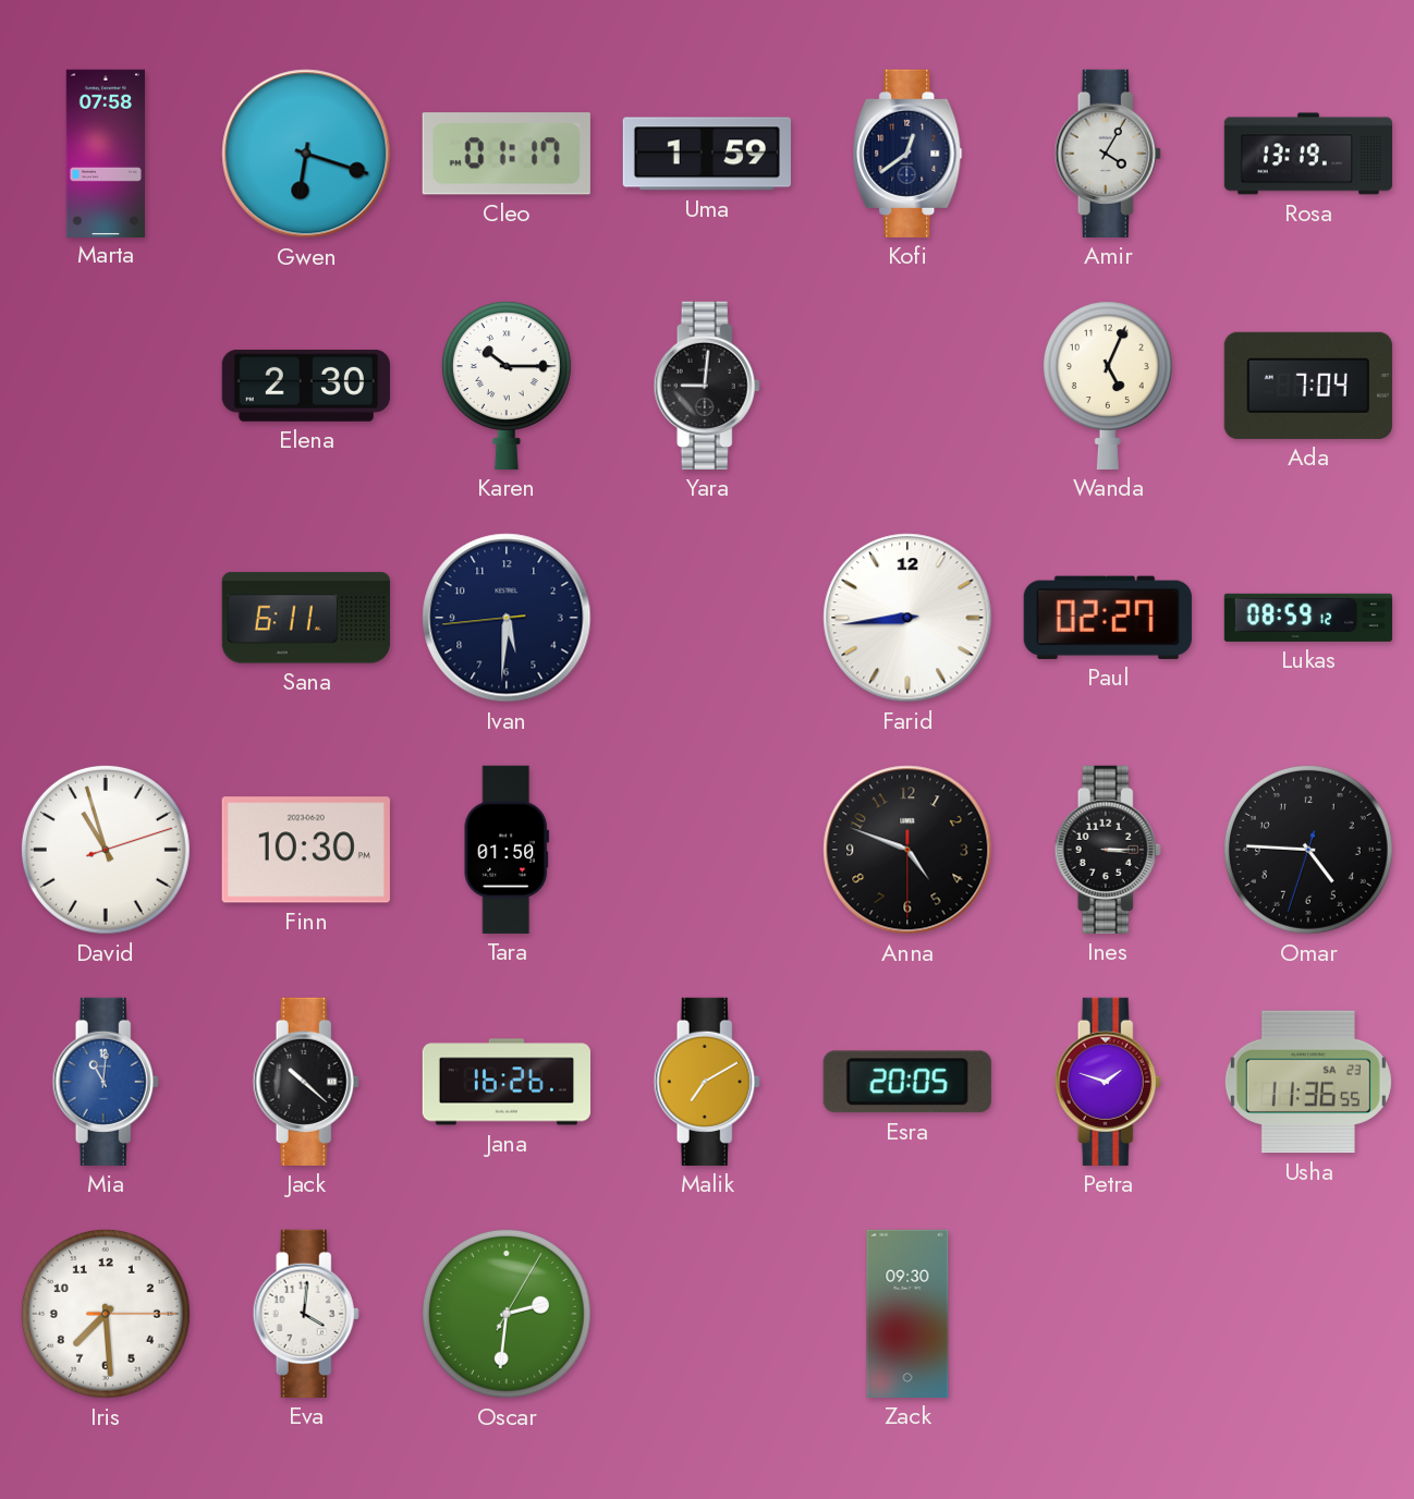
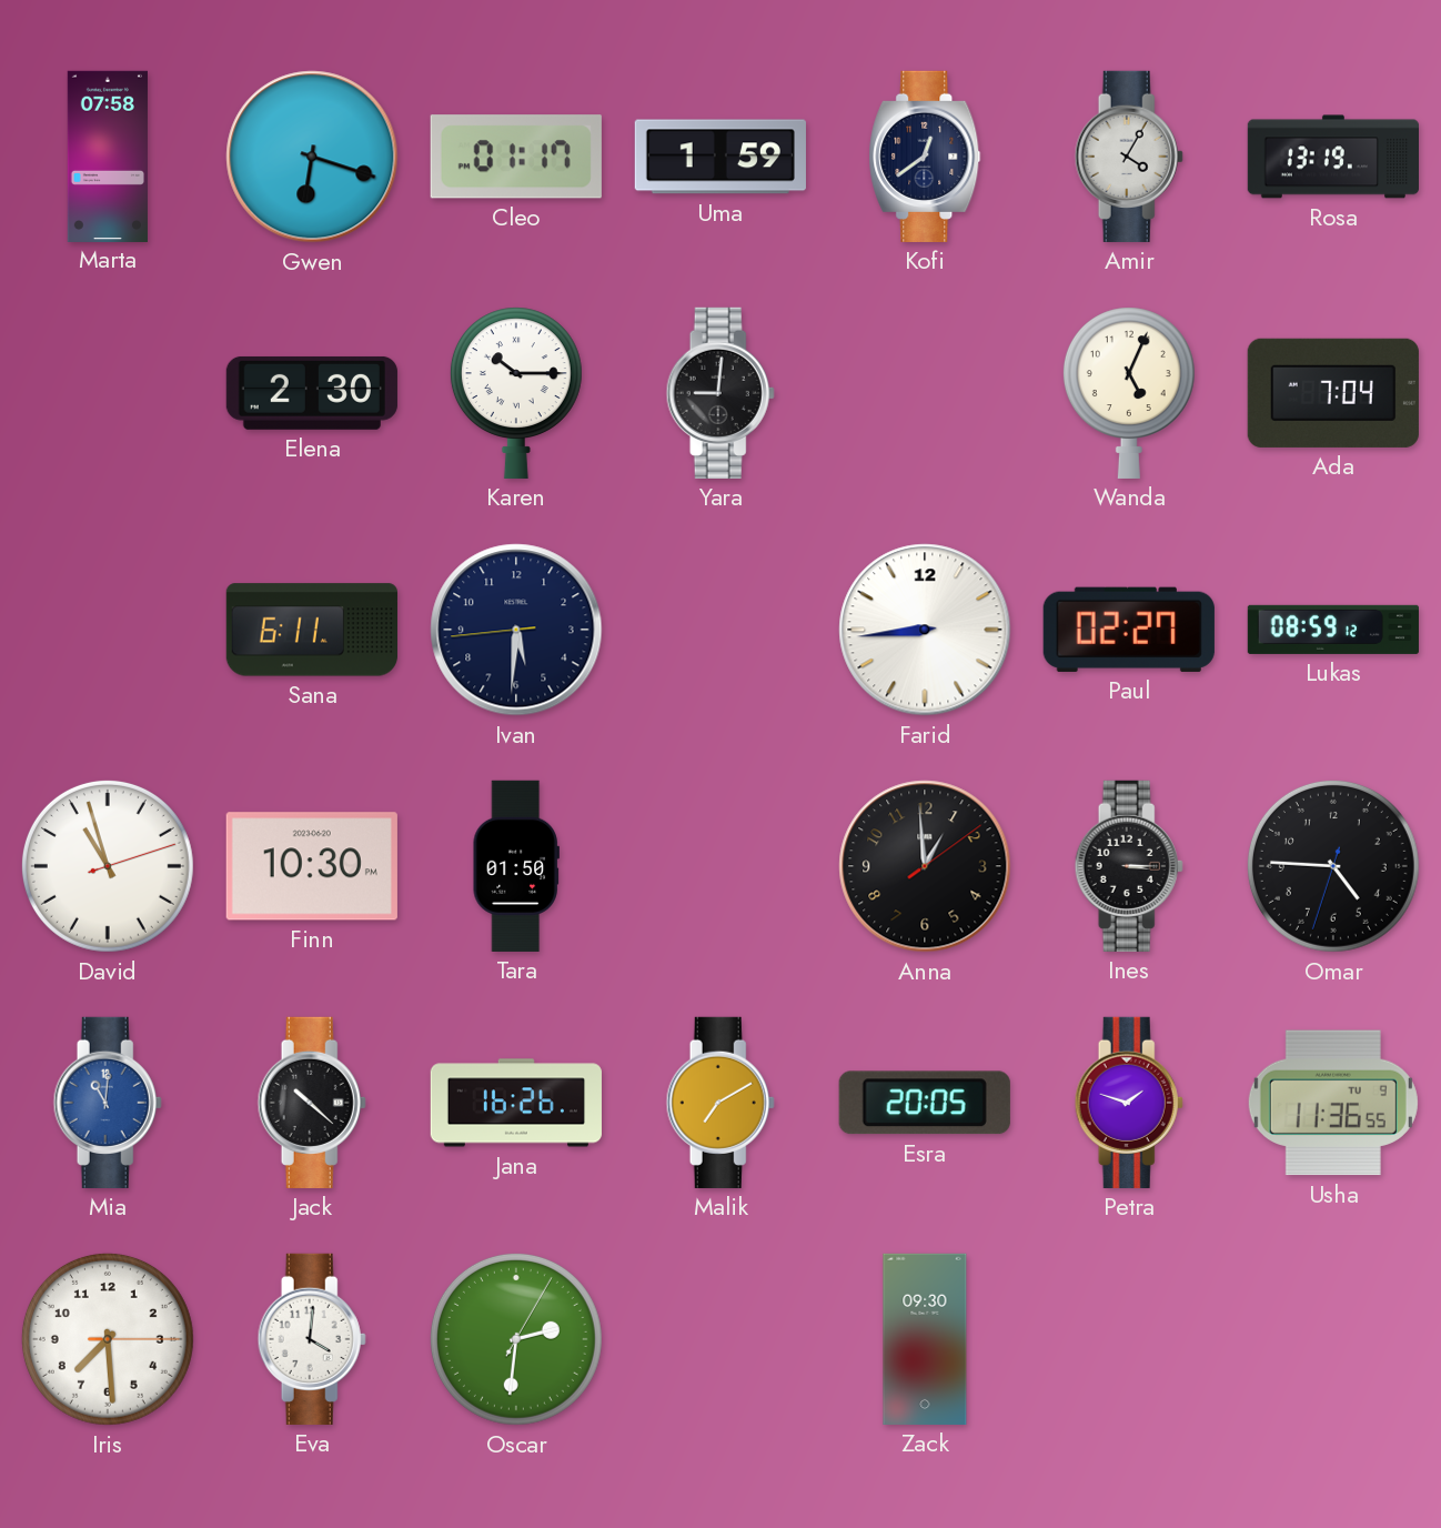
Anna: 4:48 -> 12:59 (925, 866)
Usha date: SA 23 -> TU 9 (1333, 1103)
